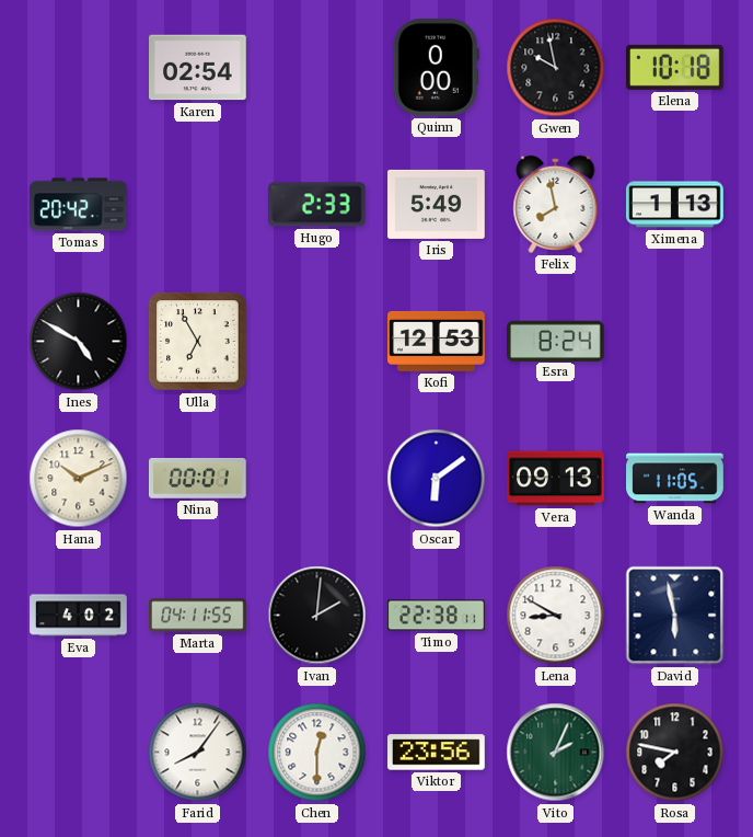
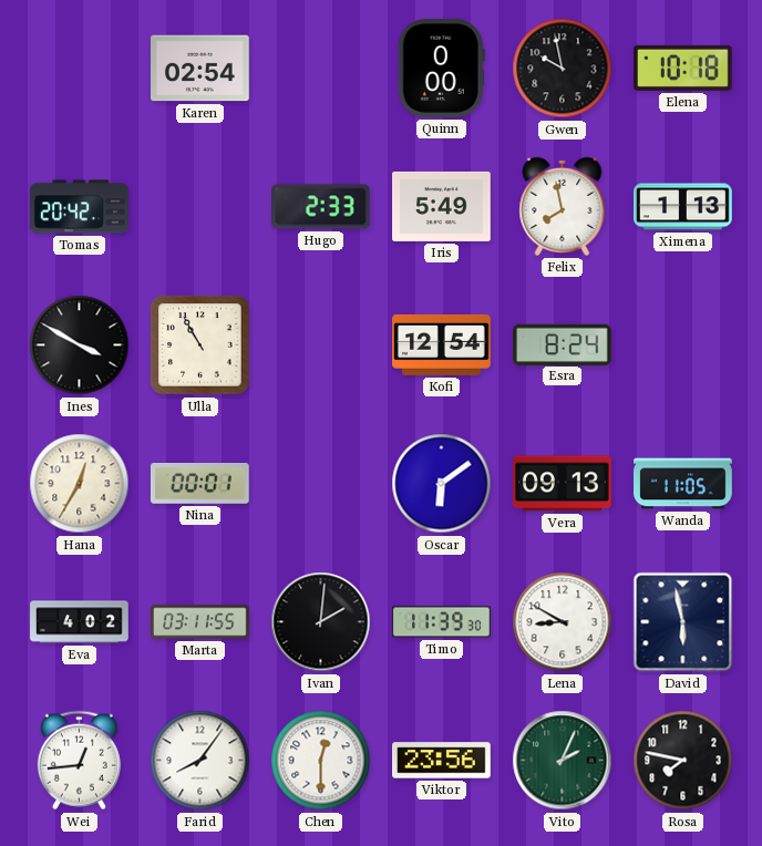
Ines: 4:50 -> 3:50 (80, 345)
Ulla: 6:55 -> 10:55 (200, 345)
Kofi: 12:53 -> 12:54 (442, 344)
Hana: 10:11 -> 12:35 (80, 484)
Marta: 04:11 -> 03:11 (200, 622)
Timo: 22:38 -> 11:39 (442, 622)
Wei: none -> 12:44 (79, 761)
